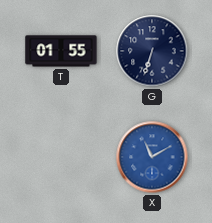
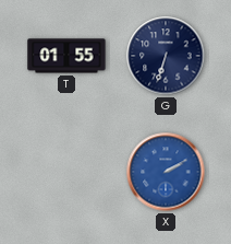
X: 11:10 -> 2:10 (166, 172)
